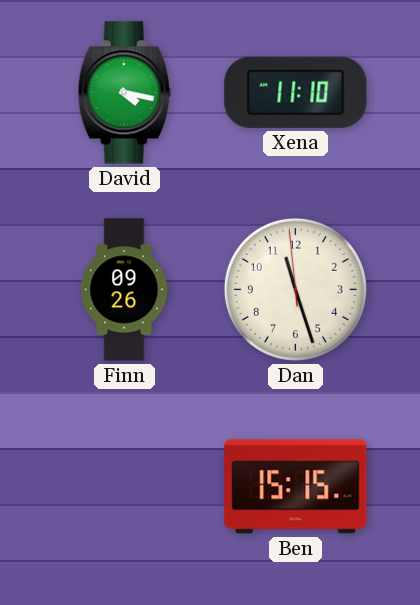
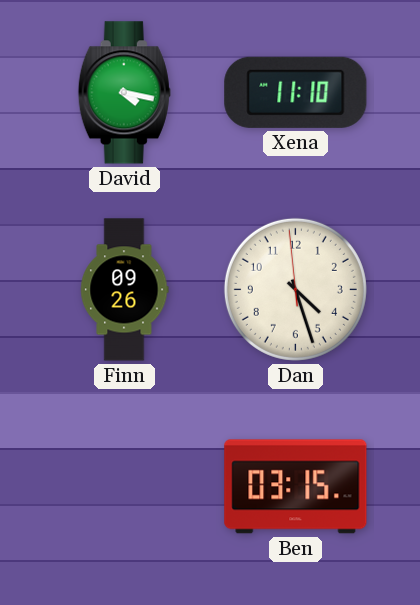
Dan: 11:26 -> 4:26 (295, 289)
Ben: 15:15 -> 03:15 (296, 487)
